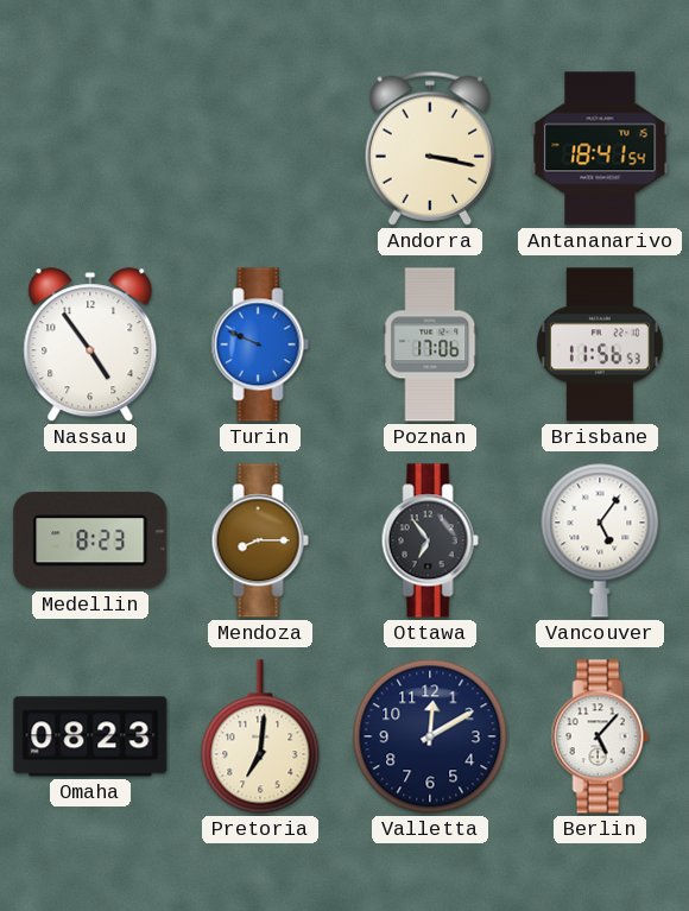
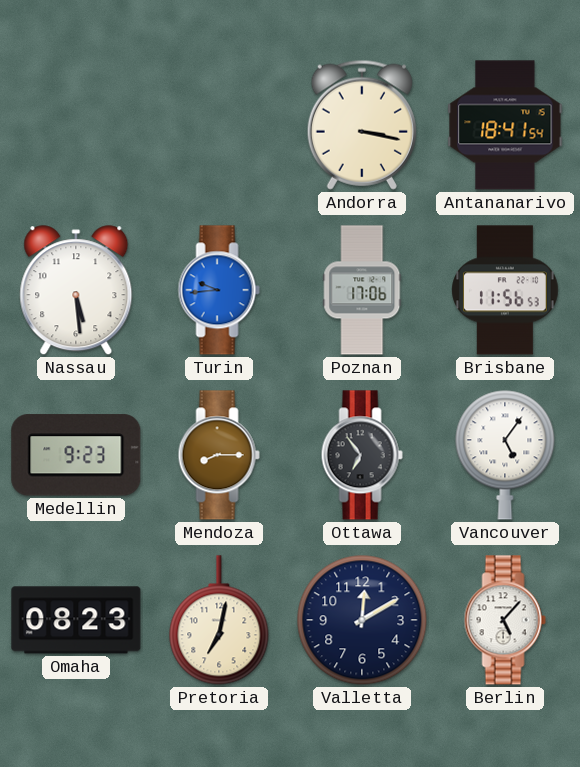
Nassau: 4:54 -> 5:29 (76, 291)
Turin: 9:49 -> 9:44 (219, 290)
Medellin: 8:23 -> 9:23 (76, 455)
Pretoria: 7:01 -> 7:02 (219, 620)
